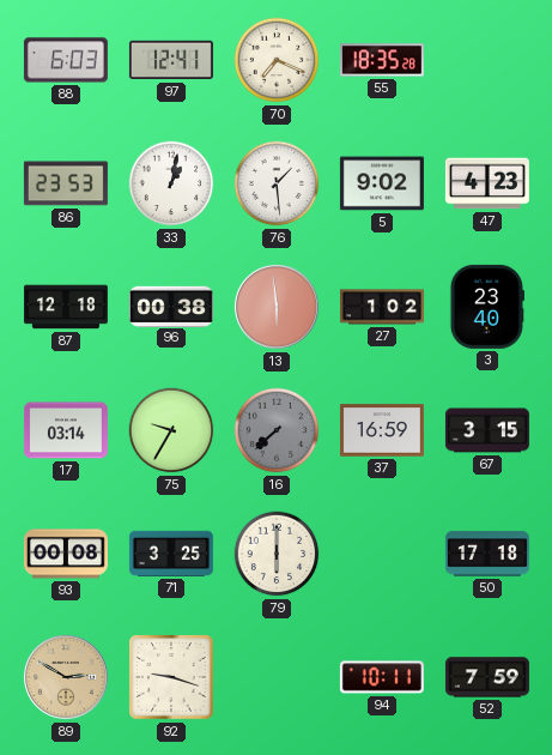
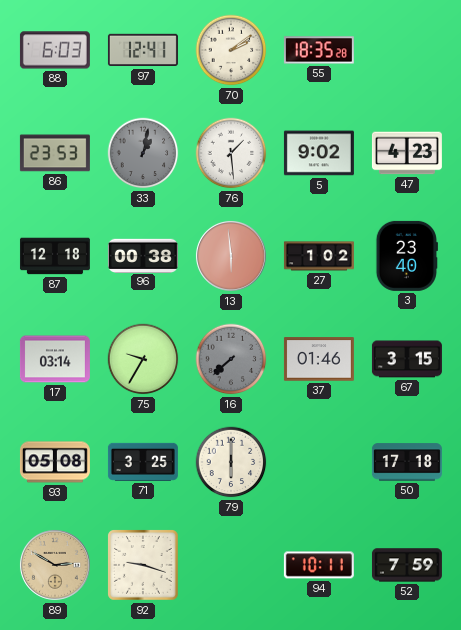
70: 7:19 -> 2:09 (231, 50)
33 dial: white -> grey (143, 153)
37: 16:59 -> 01:46 (319, 359)
93: 00:08 -> 05:08 (55, 462)
